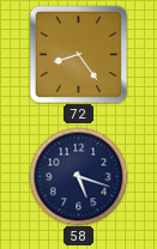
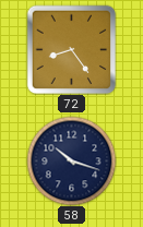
58: 5:18 -> 10:18 (71, 160)
